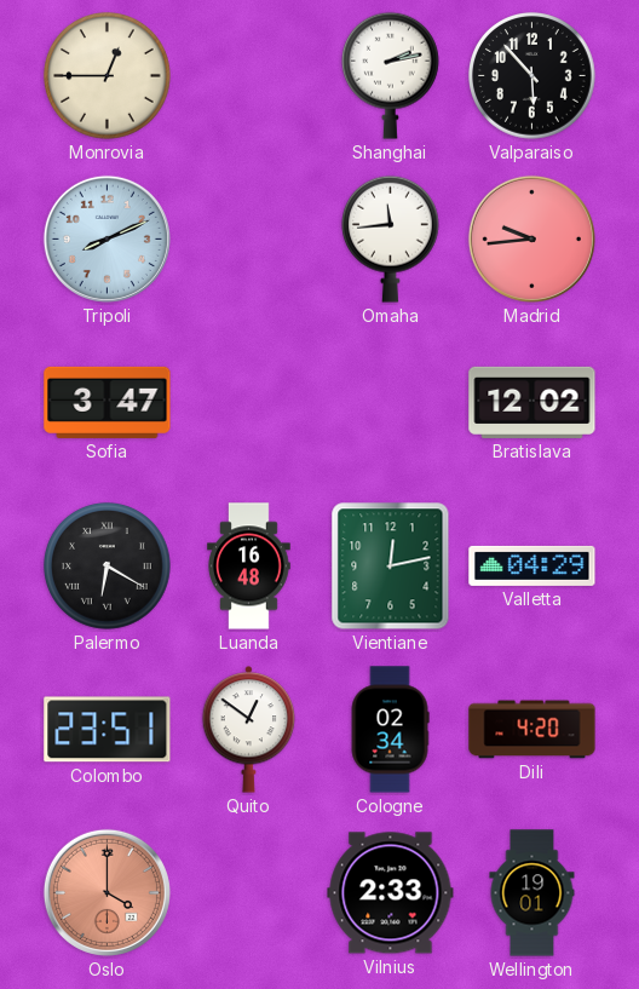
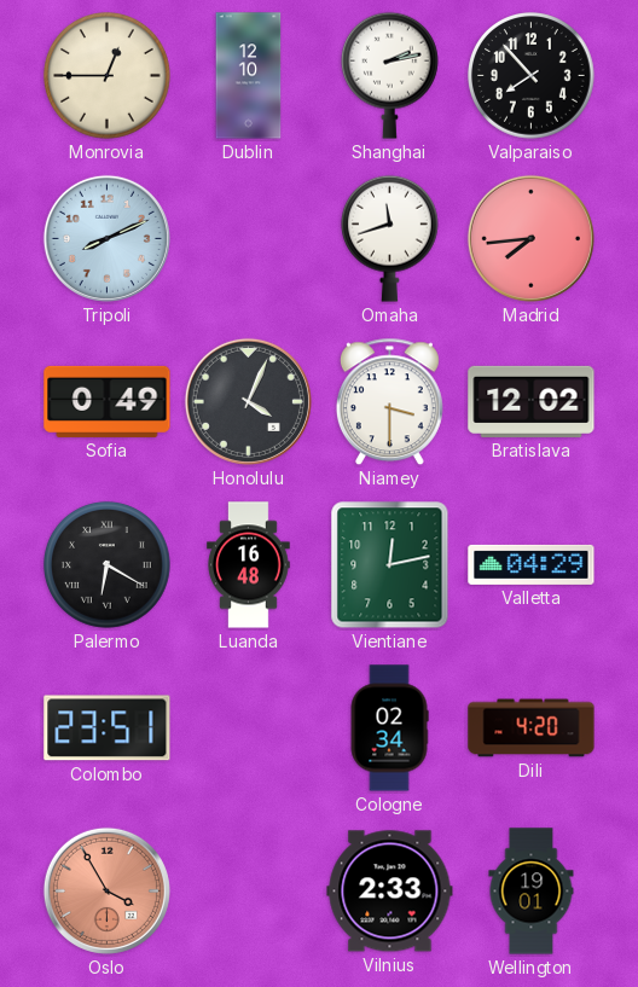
Dublin: none -> 12:10 (249, 76)
Valparaiso: 5:53 -> 7:53 (532, 76)
Omaha: 11:44 -> 11:42 (390, 238)
Madrid: 9:44 -> 7:44 (530, 238)
Sofia: 3:47 -> 0:49 (108, 401)
Honolulu: none -> 4:04 (248, 401)
Niamey: none -> 3:30 (389, 402)
Quito: 12:51 -> none (249, 730)
Oslo: 4:00 -> 3:55 (106, 890)
